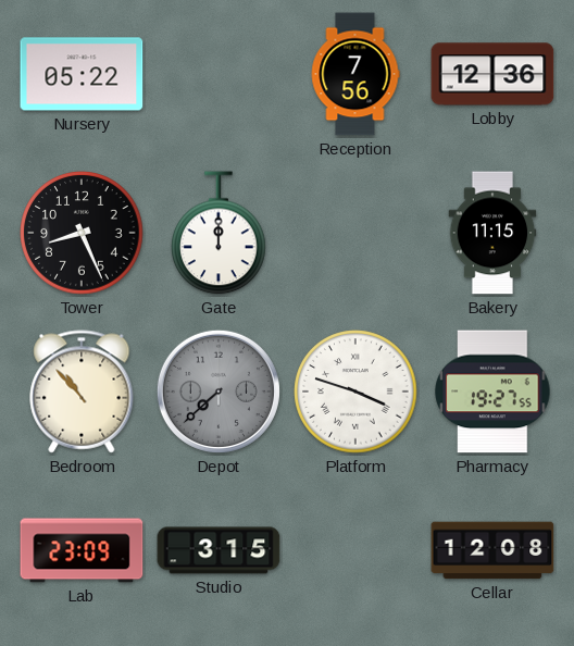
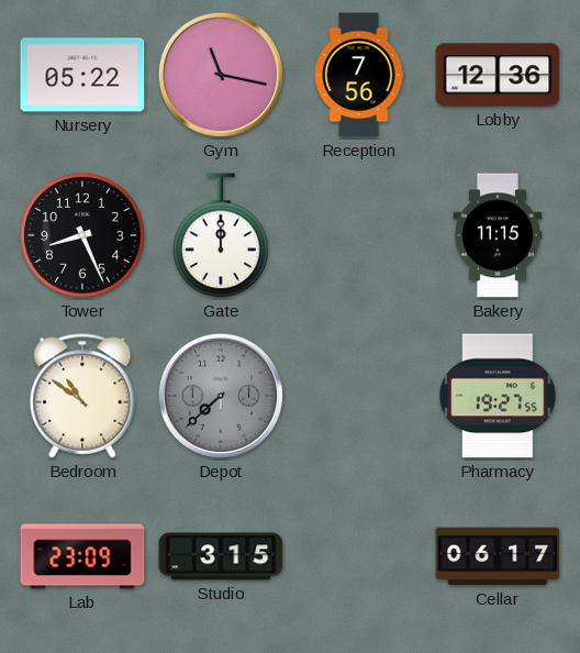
Gym: none -> 11:17 (221, 75)
Bedroom: 10:53 -> 10:51 (82, 396)
Platform: 3:48 -> none (355, 392)
Cellar: 12:08 -> 06:17 (498, 556)
